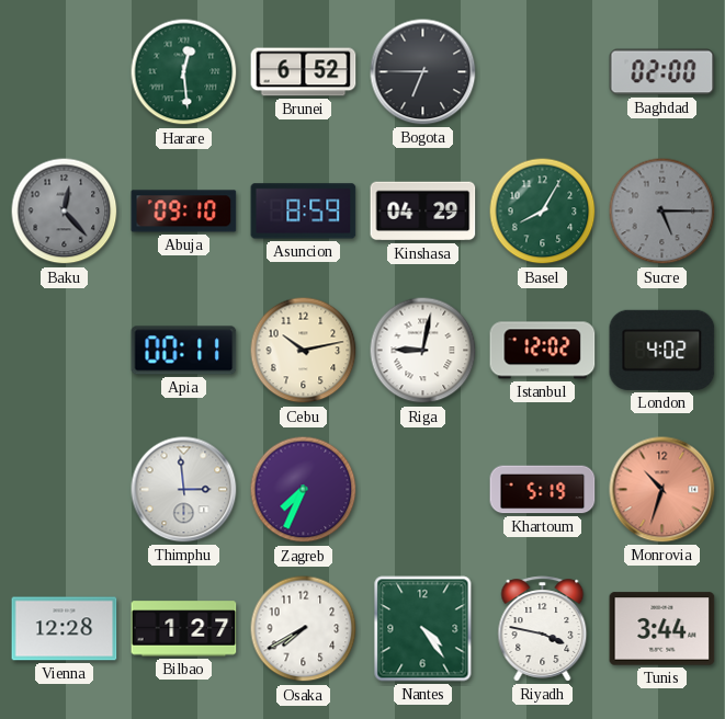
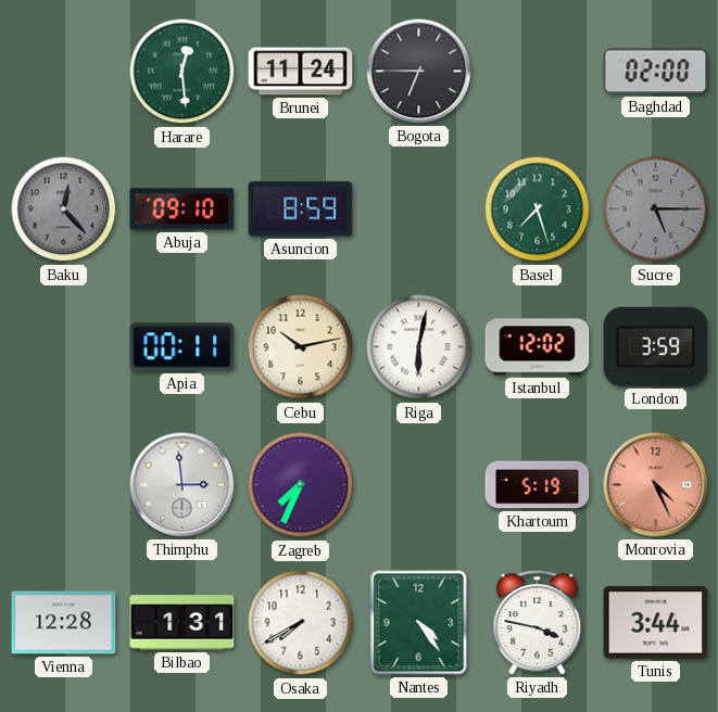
Brunei: 6:52 -> 11:24 (301, 72)
Kinshasa: 04:29 -> none (423, 212)
Basel: 8:05 -> 7:27 (538, 209)
Riga: 9:02 -> 6:02 (419, 347)
London: 4:02 -> 3:59 (656, 346)
Monrovia: 10:33 -> 4:26 (656, 485)
Bilbao: 1:27 -> 1:31 (182, 623)
